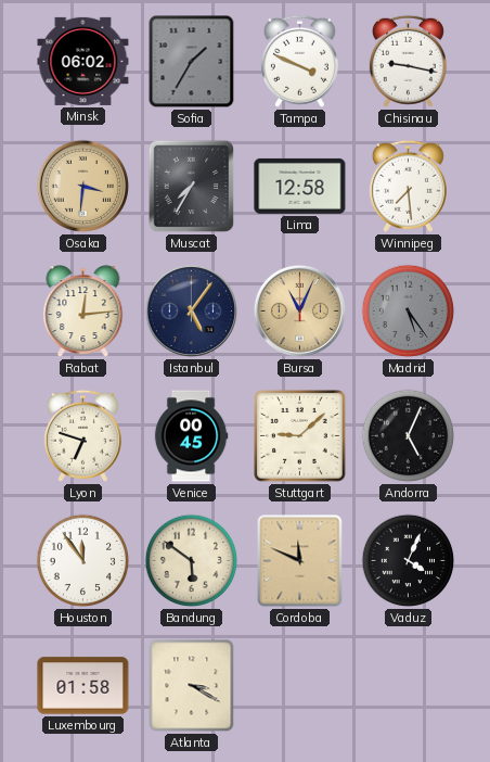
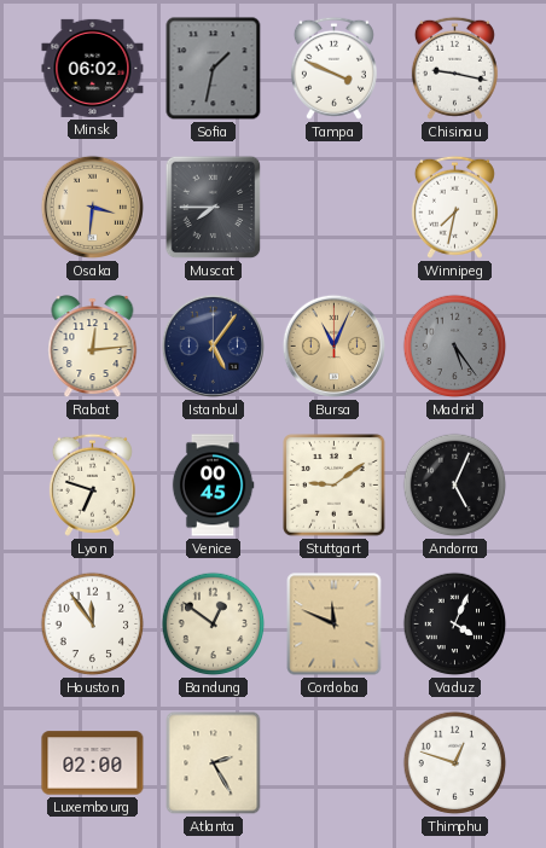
Sofia: 1:35 -> 1:32 (214, 69)
Muscat: 7:35 -> 7:45 (214, 208)
Lima: 12:58 -> none (300, 186)
Winnipeg: 7:29 -> 7:32 (454, 207)
Stuttgart: 9:08 -> 9:09 (335, 486)
Bandung: 5:51 -> 12:51 (214, 625)
Luxembourg: 01:58 -> 02:00 (93, 763)
Atlanta: 3:20 -> 2:25 (214, 763)
Thimphu: none -> 12:48 (455, 763)
